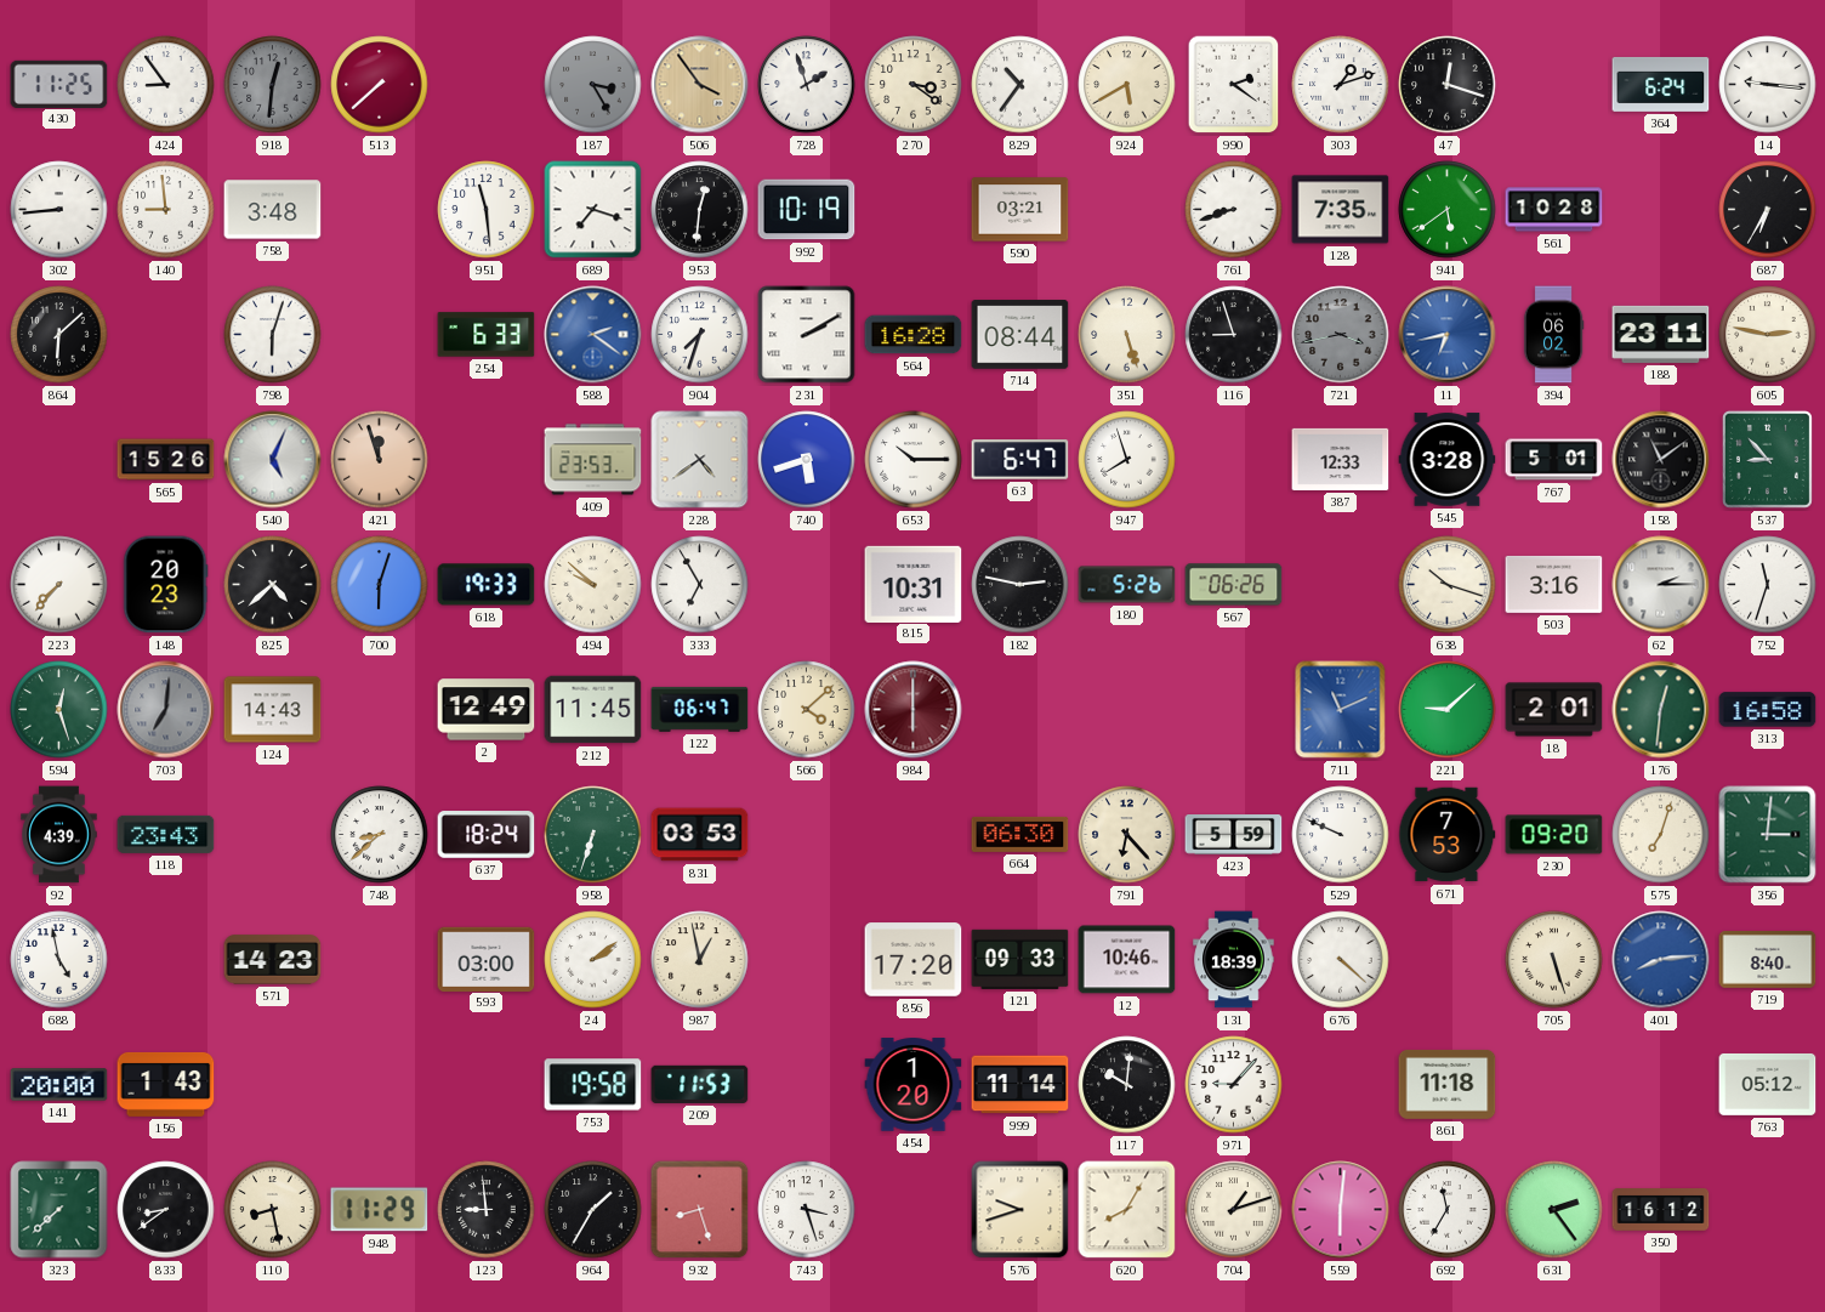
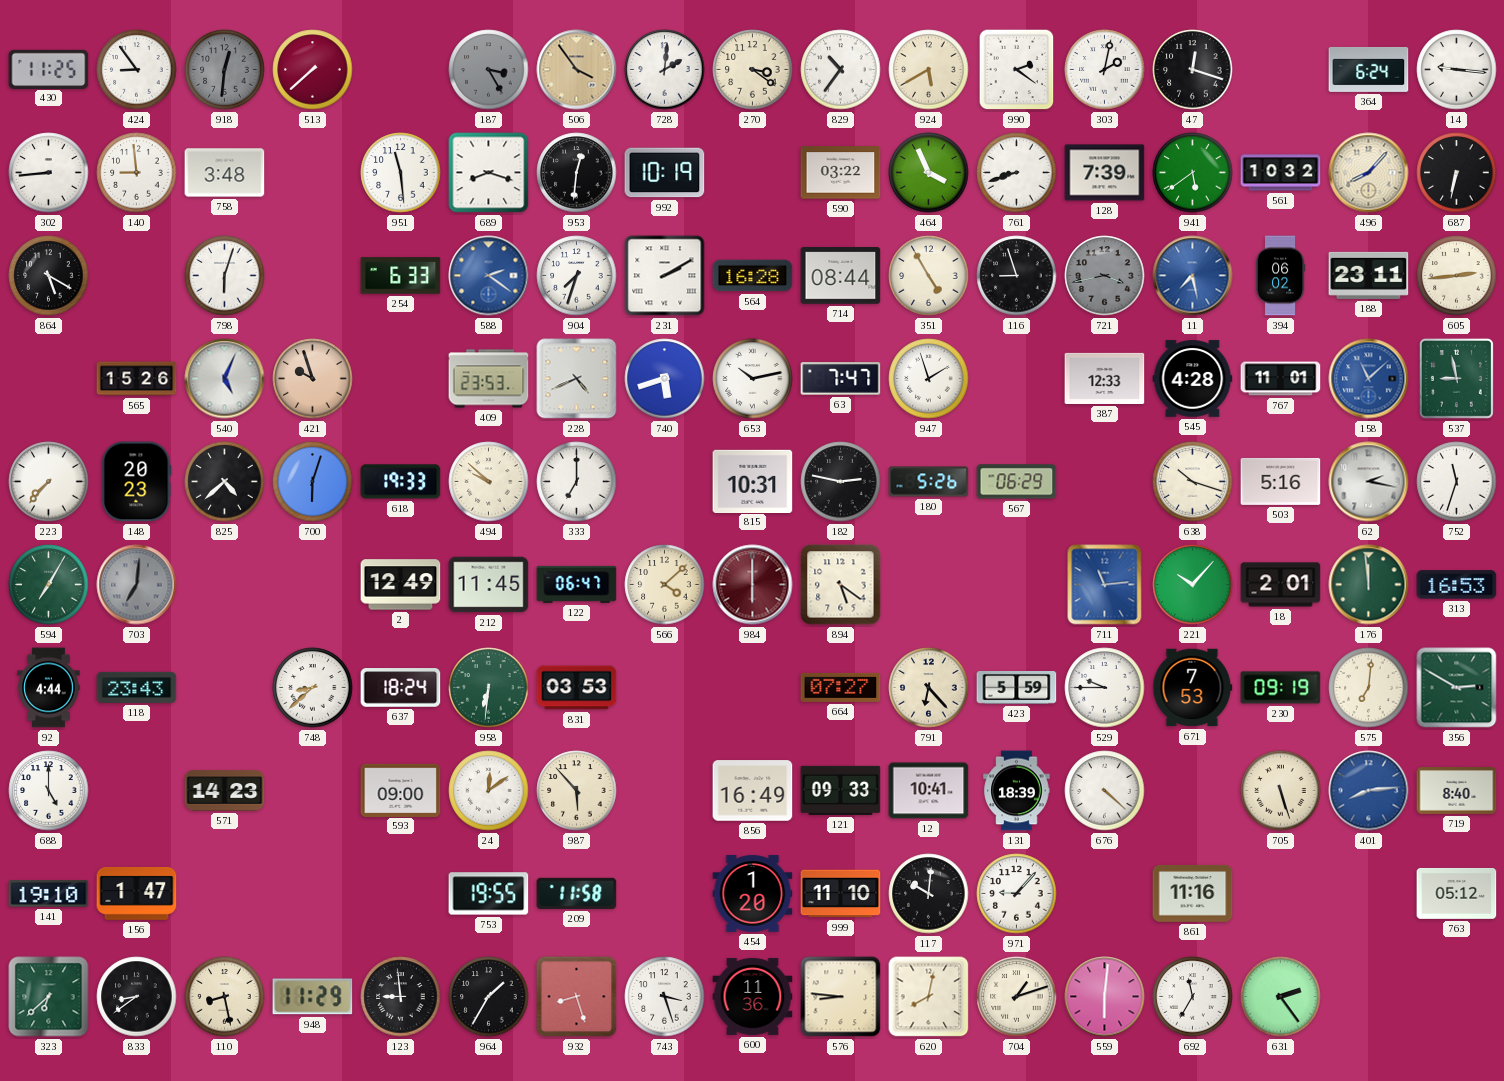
728: 1:57 -> 2:01 (665, 70)
303: 1:12 -> 2:02 (1105, 70)
689: 7:18 -> 8:18 (489, 173)
590: 03:21 -> 03:22 (841, 173)
464: none -> 3:56 (929, 173)
128: 7:35 -> 7:39 (1105, 173)
561: 10:28 -> 10:32 (1281, 173)
496: none -> 8:07 (1369, 173)
687: 6:35 -> 6:32 (1457, 173)
864: 6:08 -> 5:20 (49, 276)
351: 5:27 -> 4:55 (929, 276)
11: 6:43 -> 7:28 (1193, 276)
605: 2:47 -> 2:44 (1457, 276)
421: 11:57 -> 9:57 (313, 379)
228: 4:39 -> 4:41 (577, 379)
653: 10:15 -> 10:13 (753, 379)
63: 6:47 -> 7:47 (841, 379)
947: 7:57 -> 1:57 (929, 379)
545: 3:28 -> 4:28 (1193, 379)
767: 5:01 -> 11:01 (1281, 379)
158: 11:09 -> 11:08 (1369, 379)
158 dial: black -> blue (1369, 379)
537: 8:53 -> 8:58 (1456, 378)
333: 6:55 -> 7:00 (577, 482)
567: 06:26 -> 06:29 (1017, 482)
503: 3:16 -> 5:16 (1281, 481)
62: 2:15 -> 2:17 (1369, 482)
594: 12:27 -> 7:05 (49, 585)
124: 14:43 -> none (273, 710)
894: none -> 5:21 (841, 585)
711: 11:11 -> 11:14 (1105, 585)
221: 9:08 -> 10:07 (1193, 585)
176: 12:31 -> 11:59 (1369, 585)
313: 16:58 -> 16:53 (1457, 585)
92: 4:39 -> 4:44 (49, 688)
958: 6:33 -> 6:31 (489, 688)
664: 06:30 -> 07:27 (841, 687)
529: 9:49 -> 9:45 (1105, 688)
230: 09:20 -> 09:19 (1281, 688)
575: 7:03 -> 7:01 (1369, 688)
356: 3:01 -> 2:50 (1457, 688)
688: 4:58 -> 5:00 (49, 791)
593: 03:00 -> 09:00 (401, 790)
24: 2:09 -> 12:09 (489, 791)
987: 12:58 -> 5:53 (577, 791)
856: 17:20 -> 16:49 (753, 791)
12: 10:46 -> 10:41 (929, 791)
141: 20:00 -> 19:10 (49, 894)
156: 1:43 -> 1:47 (137, 893)
753: 19:58 -> 19:55 (489, 894)
209: 11:53 -> 11:58 (577, 893)
999: 11:14 -> 11:10 (841, 894)
861: 11:18 -> 11:16 (1193, 893)
323: 7:38 -> 6:38 (49, 997)
600: none -> 11:36 (753, 996)
576: 9:42 -> 8:46 (841, 997)
620: 8:05 -> 8:02 (929, 997)
350: 16:12 -> none (1661, 1210)
